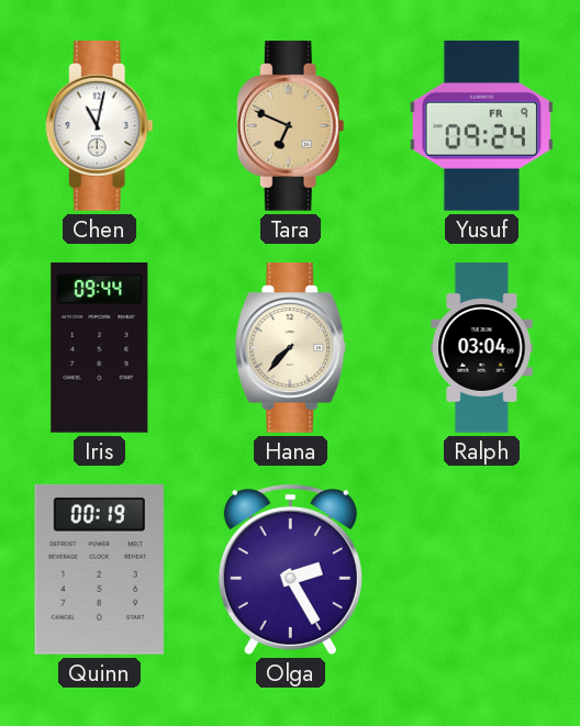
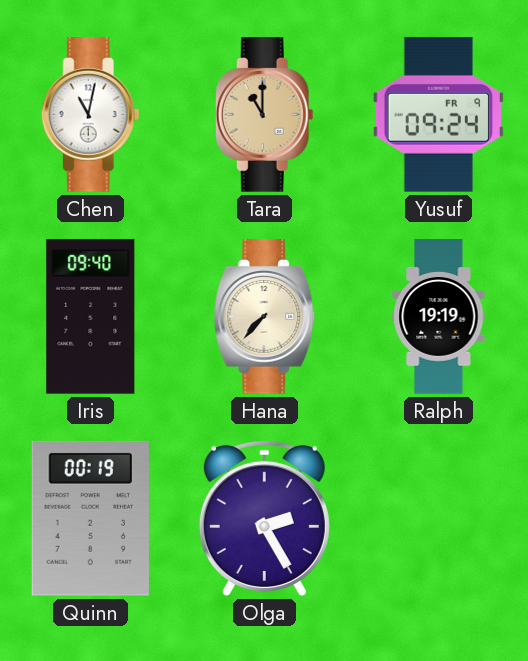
Tara: 6:49 -> 11:00 (264, 115)
Iris: 09:44 -> 09:40 (91, 316)
Ralph: 03:04 -> 19:19 (439, 317)
